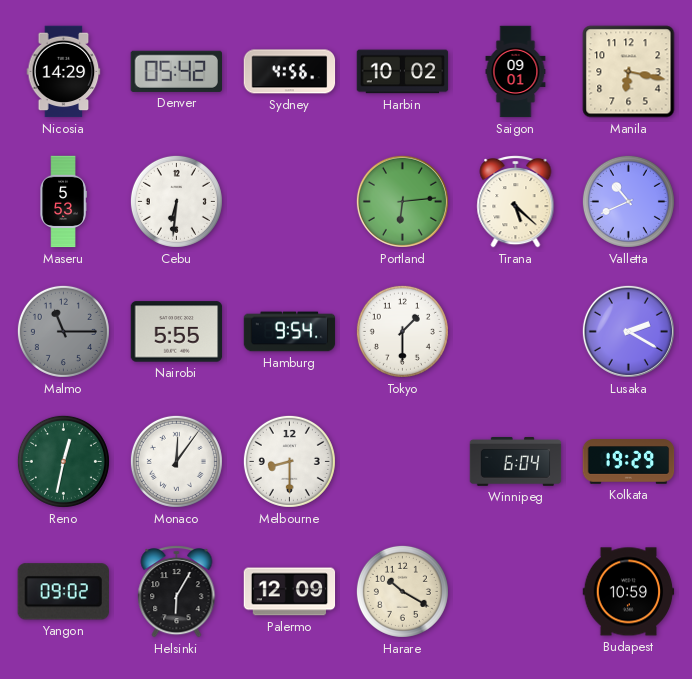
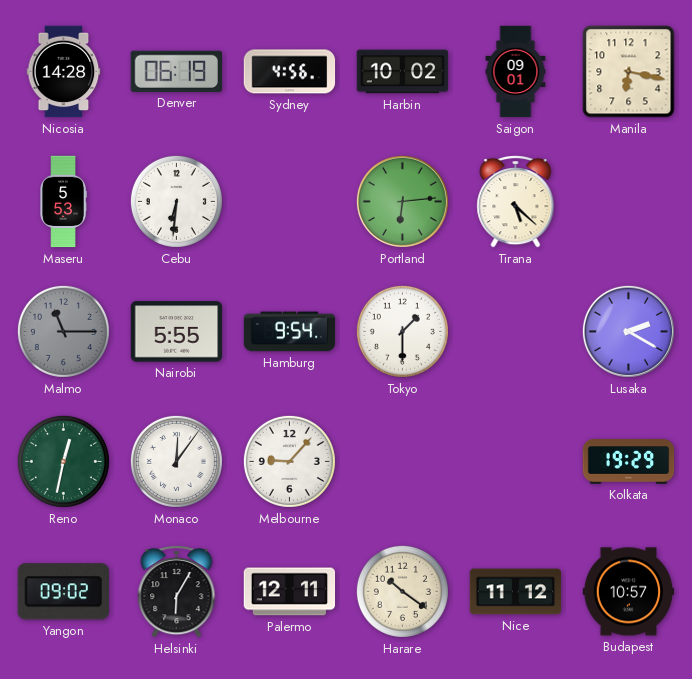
Nicosia: 14:29 -> 14:28 (64, 72)
Denver: 05:42 -> 06:19 (176, 71)
Valletta: 10:41 -> none (628, 201)
Melbourne: 8:30 -> 9:07 (289, 461)
Winnipeg: 6:04 -> none (516, 461)
Palermo: 12:09 -> 12:11 (290, 592)
Harare: 10:20 -> 10:21 (402, 591)
Nice: none -> 11:12 (516, 592)
Budapest: 10:59 -> 10:57 (629, 592)
